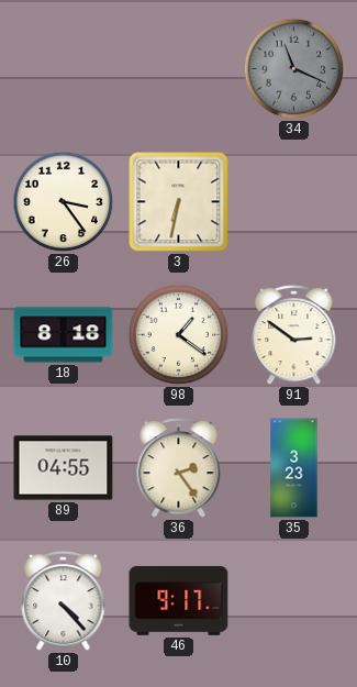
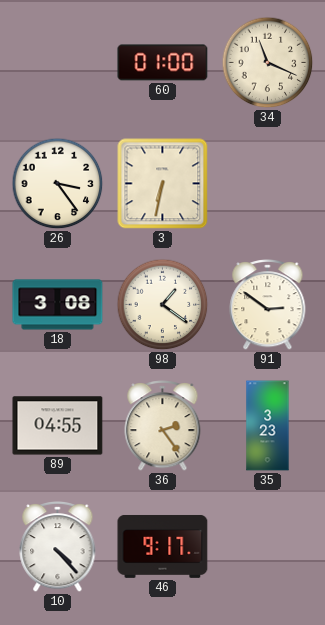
60: none -> 01:00 (163, 63)
34 dial: grey -> cream (268, 63)
18: 8:18 -> 3:08 (58, 305)
